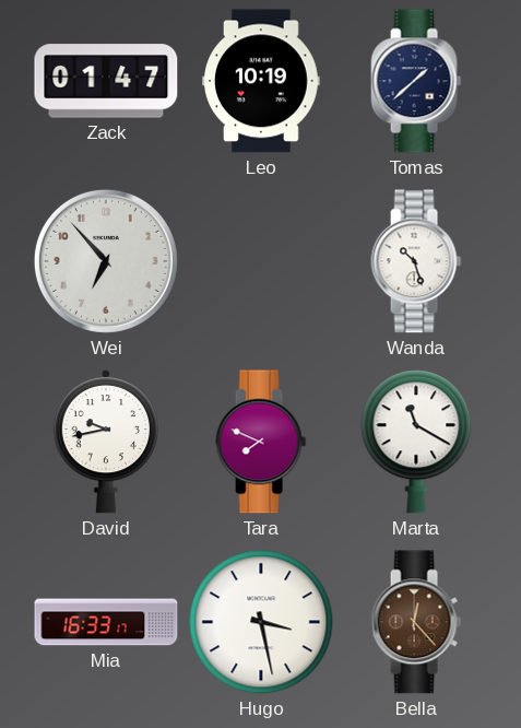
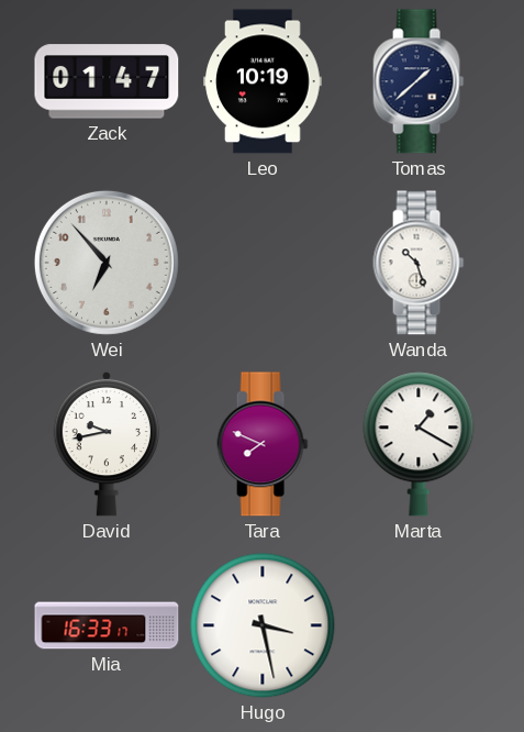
Marta: 11:20 -> 1:20 (419, 444)
Bella: 12:23 -> none (416, 622)
